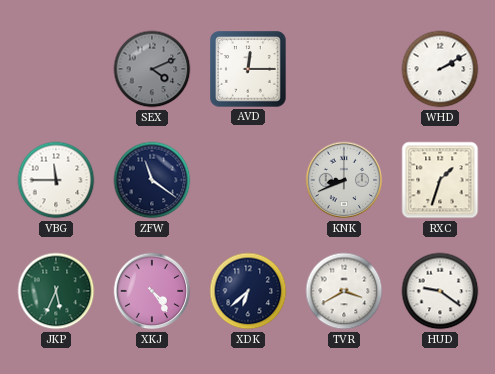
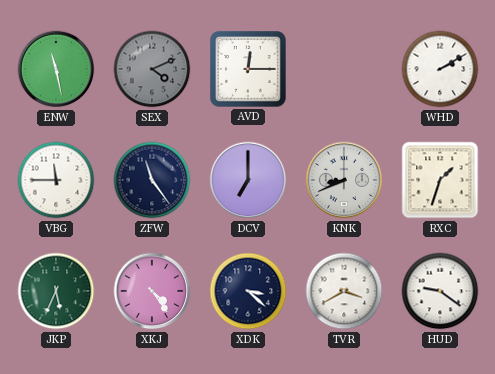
ENW: none -> 11:28 (56, 69)
ZFW: 11:21 -> 11:24 (152, 180)
DCV: none -> 7:00 (248, 180)
XDK: 6:38 -> 3:22 (248, 291)
